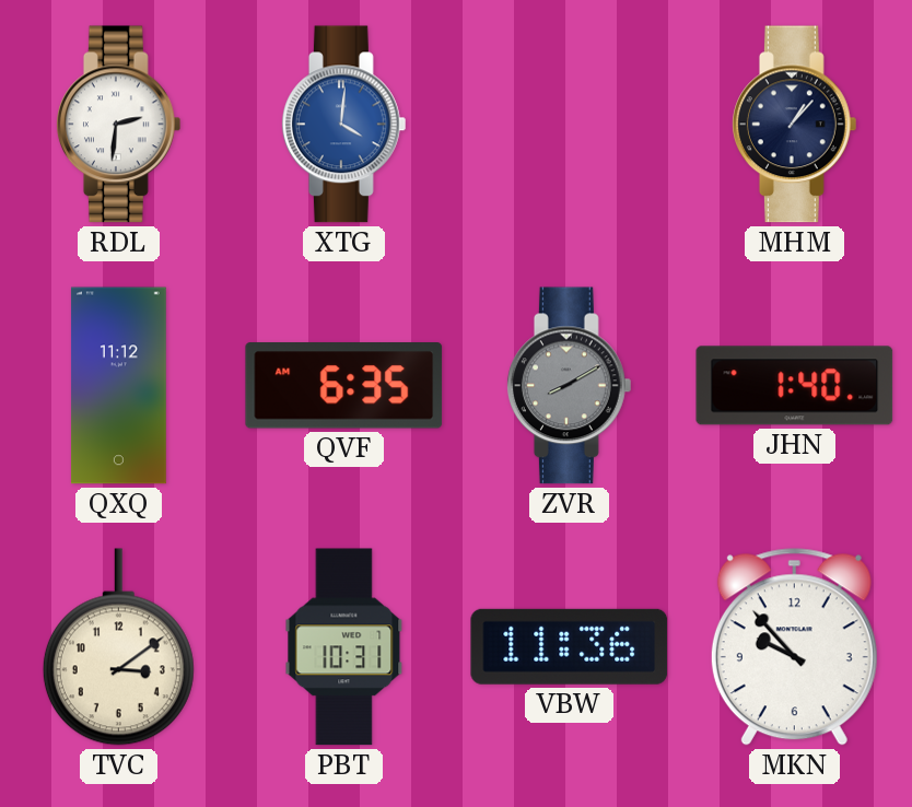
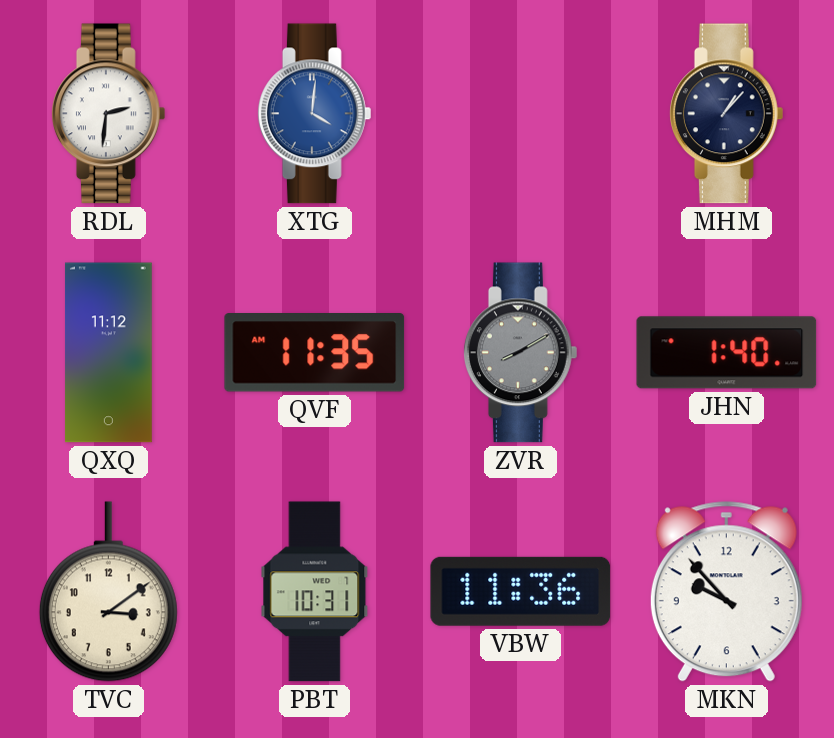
QVF: 6:35 -> 11:35 (315, 352)
